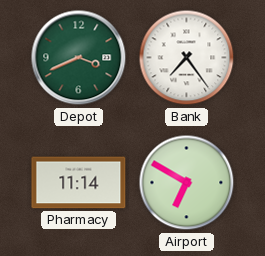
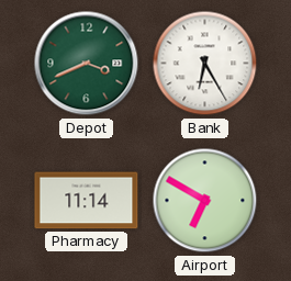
Bank: 7:24 -> 6:25 (205, 64)
